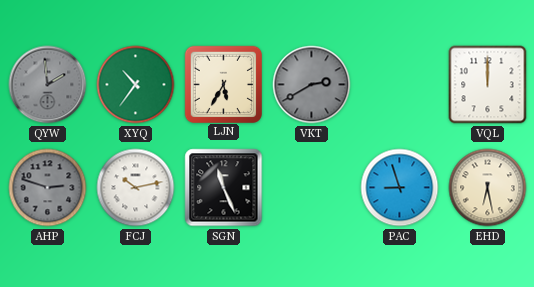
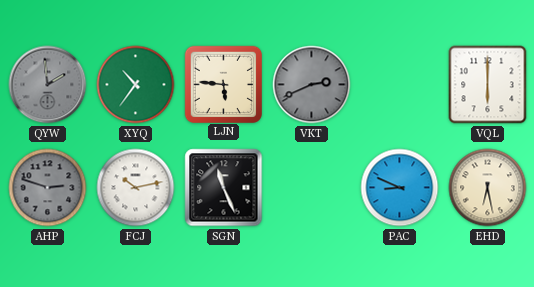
LJN: 5:35 -> 5:46 (223, 84)
VKT: 2:40 -> 2:41 (312, 85)
VQL: 12:00 -> 6:00 (488, 85)
PAC: 8:57 -> 8:49 (400, 188)
